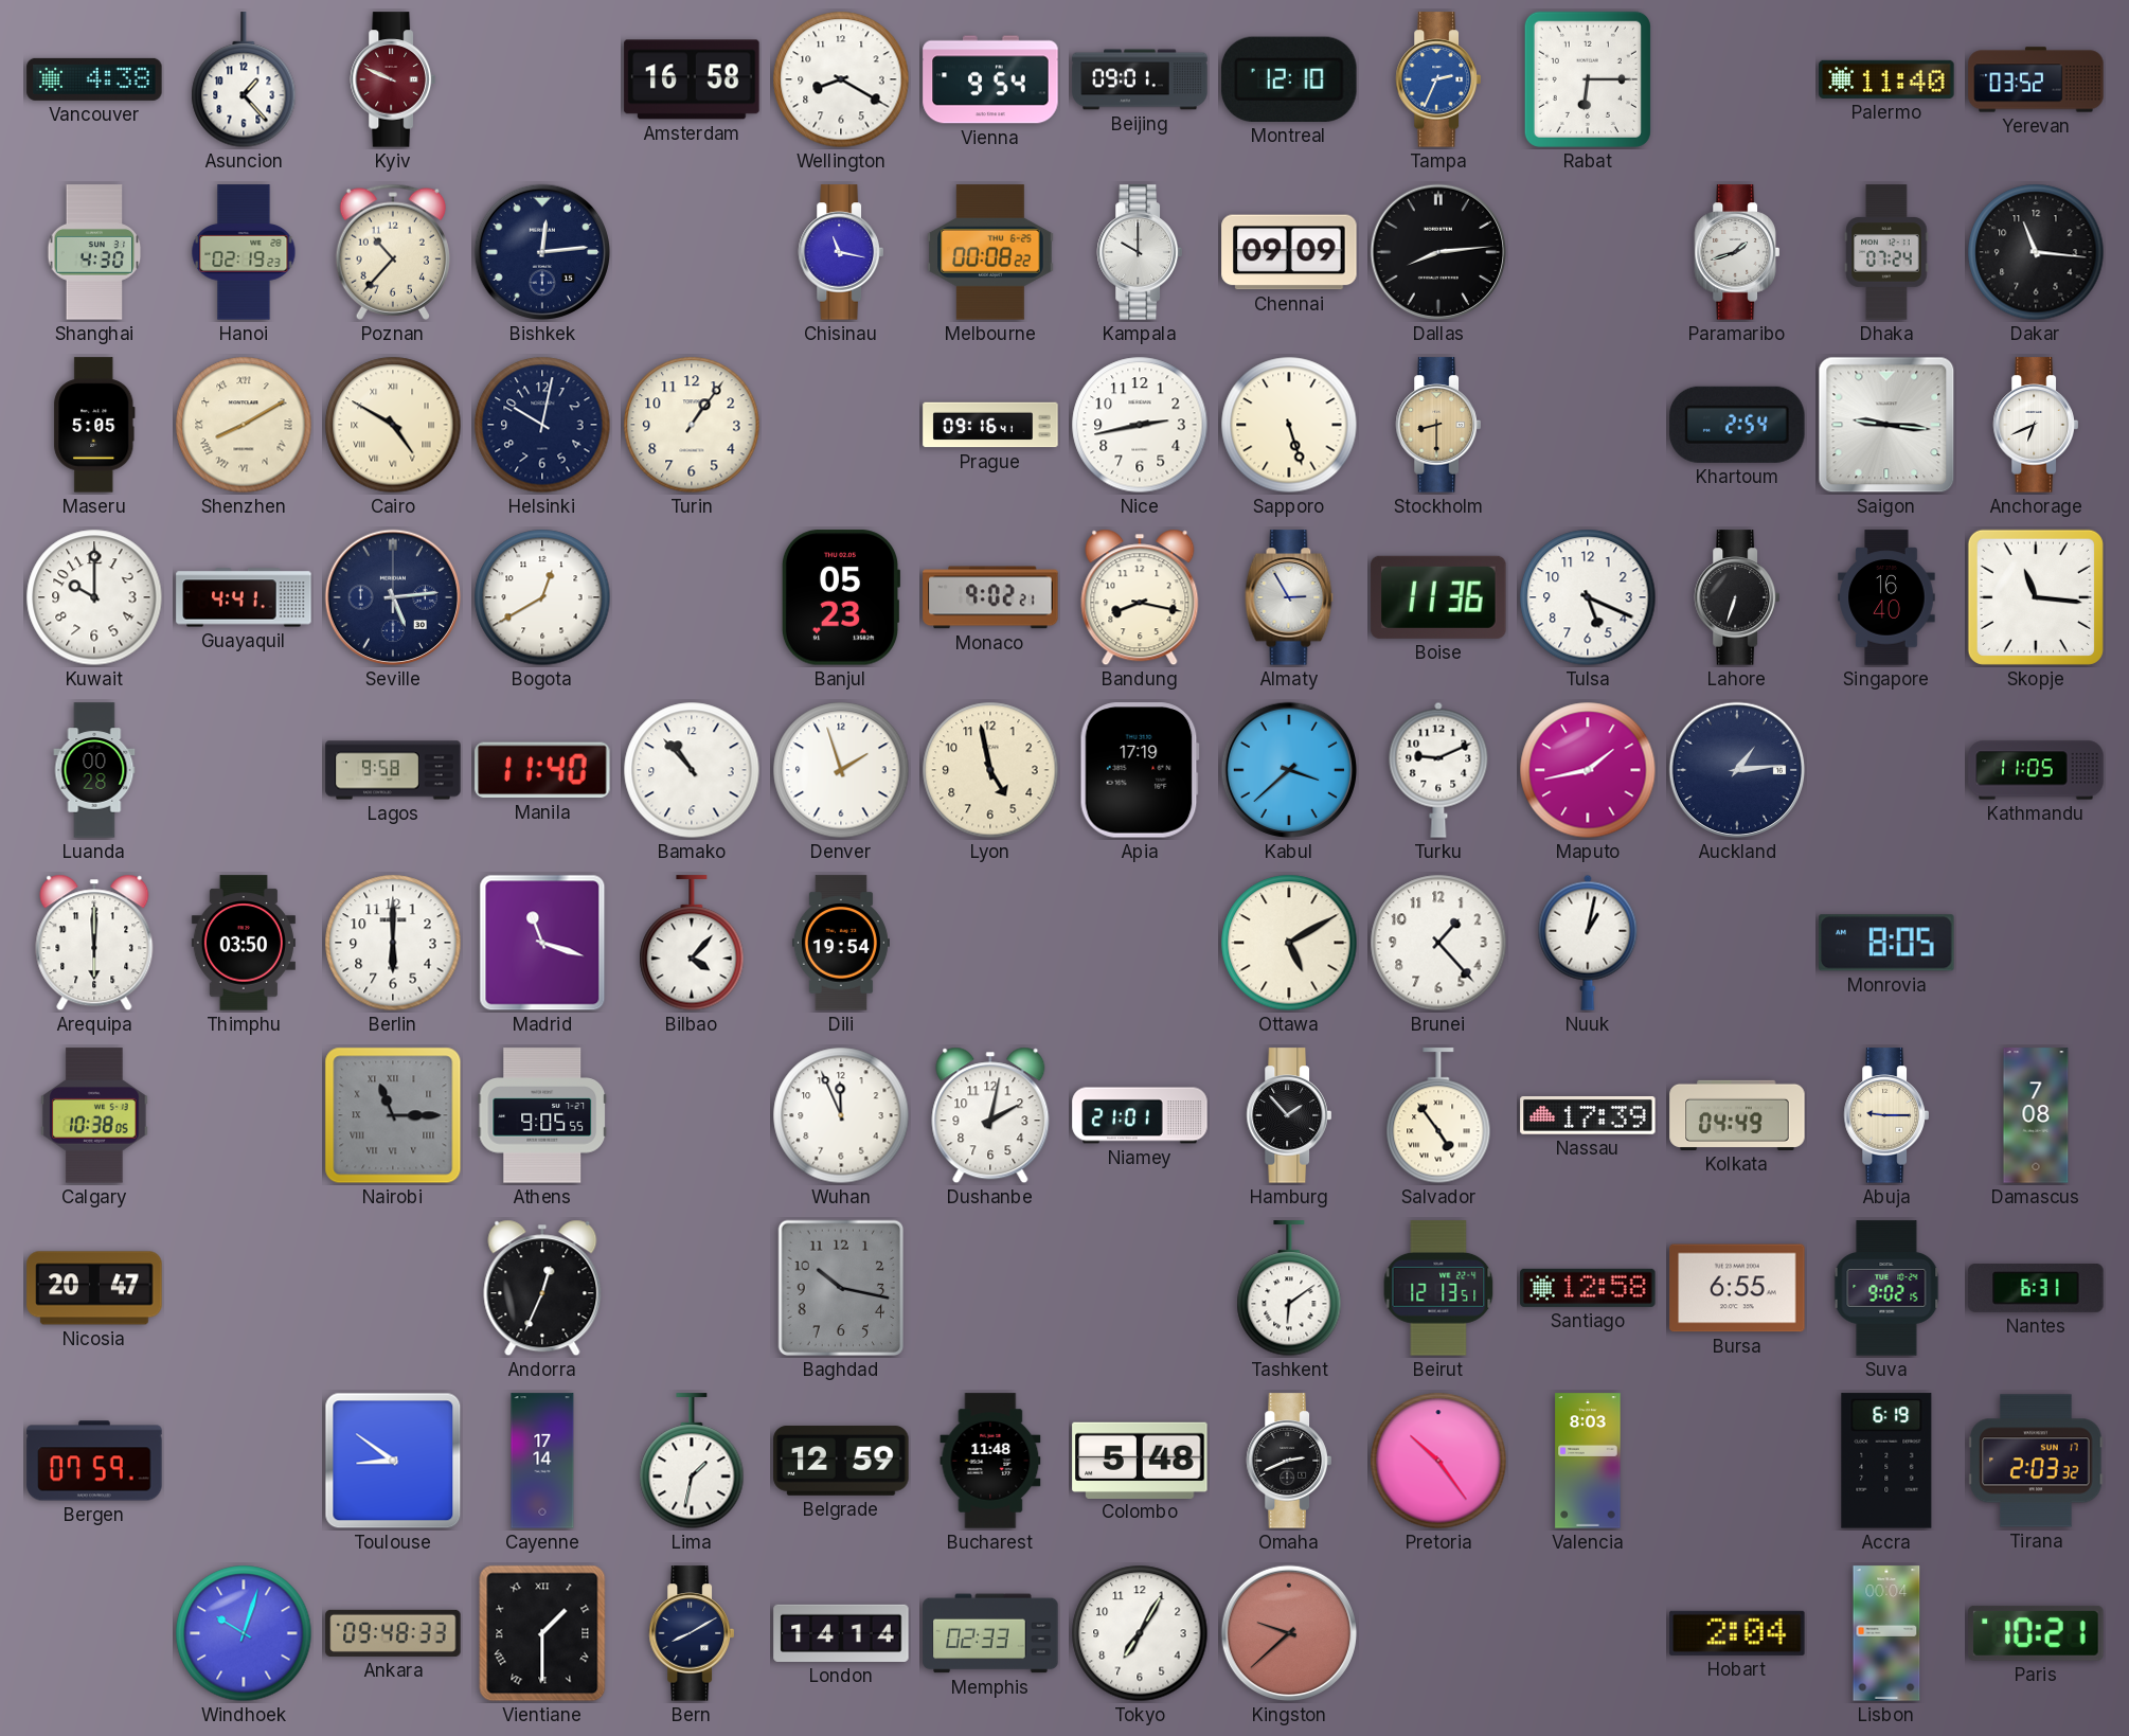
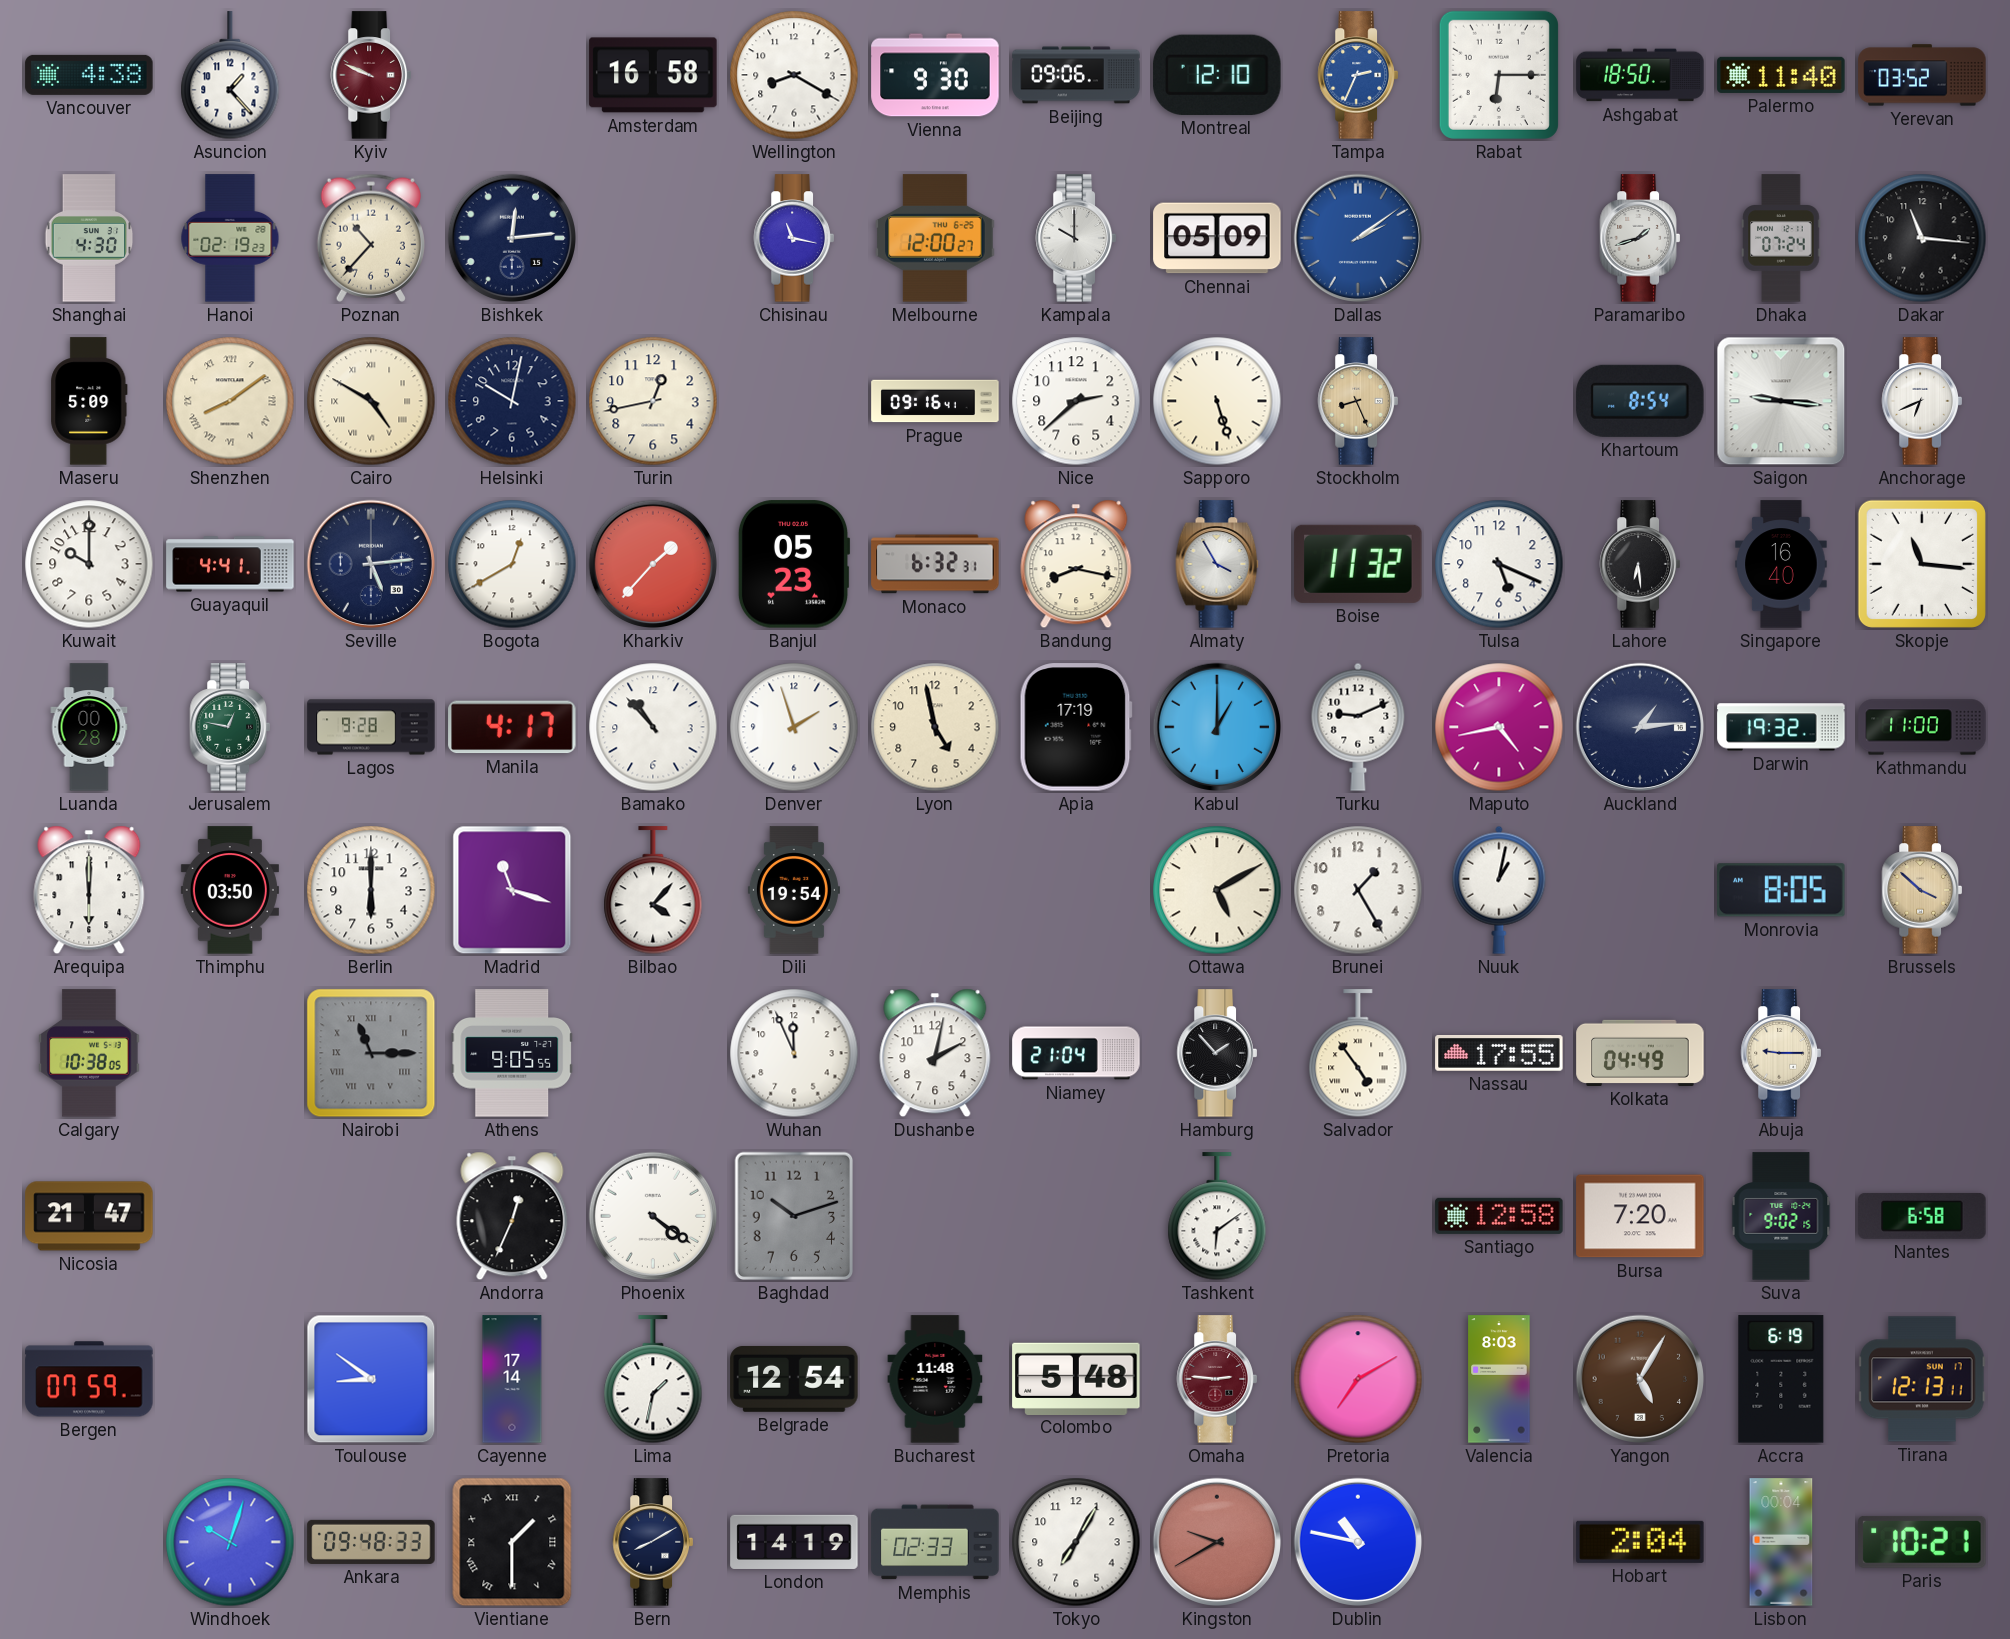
Vienna: 9:54 -> 9:30 (935, 75)
Beijing: 09:01 -> 09:06 (1076, 75)
Ashgabat: none -> 18:50 (1640, 75)
Melbourne: 00:08 -> 12:00 (935, 238)
Chennai: 09:09 -> 05:09 (1217, 238)
Dallas: 8:14 -> 2:09 (1358, 238)
Dallas dial: black -> blue (1358, 238)
Maseru: 5:05 -> 5:09 (89, 401)
Shenzhen: 8:10 -> 8:09 (230, 401)
Turin: 1:06 -> 12:43 (653, 401)
Nice: 2:43 -> 2:38 (1076, 401)
Stockholm: 8:30 -> 8:26 (1358, 401)
Khartoum: 2:54 -> 8:54 (1640, 401)
Kharkiv: none -> 1:37 (653, 564)
Monaco: 9:02 -> 6:32 (935, 564)
Almaty: 2:55 -> 3:55 (1217, 564)
Boise: 11:36 -> 11:32 (1358, 564)
Lahore: 6:33 -> 6:29 (1640, 564)
Jerusalem: none -> 12:47 (230, 727)
Lagos: 9:58 -> 9:28 (371, 727)
Manila: 11:40 -> 4:17 (512, 727)
Kabul: 3:38 -> 1:00 (1217, 727)
Maputo: 1:43 -> 4:43 (1499, 727)
Darwin: none -> 19:32 (1781, 727)
Kathmandu: 11:05 -> 11:00 (1922, 727)
Brunei: 1:23 -> 1:25 (1358, 890)
Brussels: none -> 3:52 (1922, 890)
Niamey: 21:01 -> 21:04 (1076, 1053)
Nassau: 17:39 -> 17:55 (1499, 1054)
Damascus: 7:08 -> none (2036, 1115)
Nicosia: 20:47 -> 21:47 (89, 1216)
Phoenix: none -> 4:21 (653, 1216)
Baghdad: 10:17 -> 10:12 (794, 1216)
Beirut: 12:13 -> none (1438, 1288)
Bursa: 6:55 -> 7:20 (1640, 1216)
Nantes: 6:31 -> 6:58 (1922, 1216)
Belgrade: 12:59 -> 12:54 (794, 1379)
Omaha: 2:41 -> 2:46 (1217, 1379)
Omaha dial: black -> burgundy (1217, 1379)
Pretoria: 10:24 -> 7:10 (1358, 1379)
Yangon: none -> 5:05 (1640, 1379)
Tirana: 2:03 -> 12:13 (1922, 1379)
London: 14:14 -> 14:19 (794, 1542)
Kingston: 9:38 -> 9:40 (1217, 1542)
Dublin: none -> 10:47 (1358, 1542)
